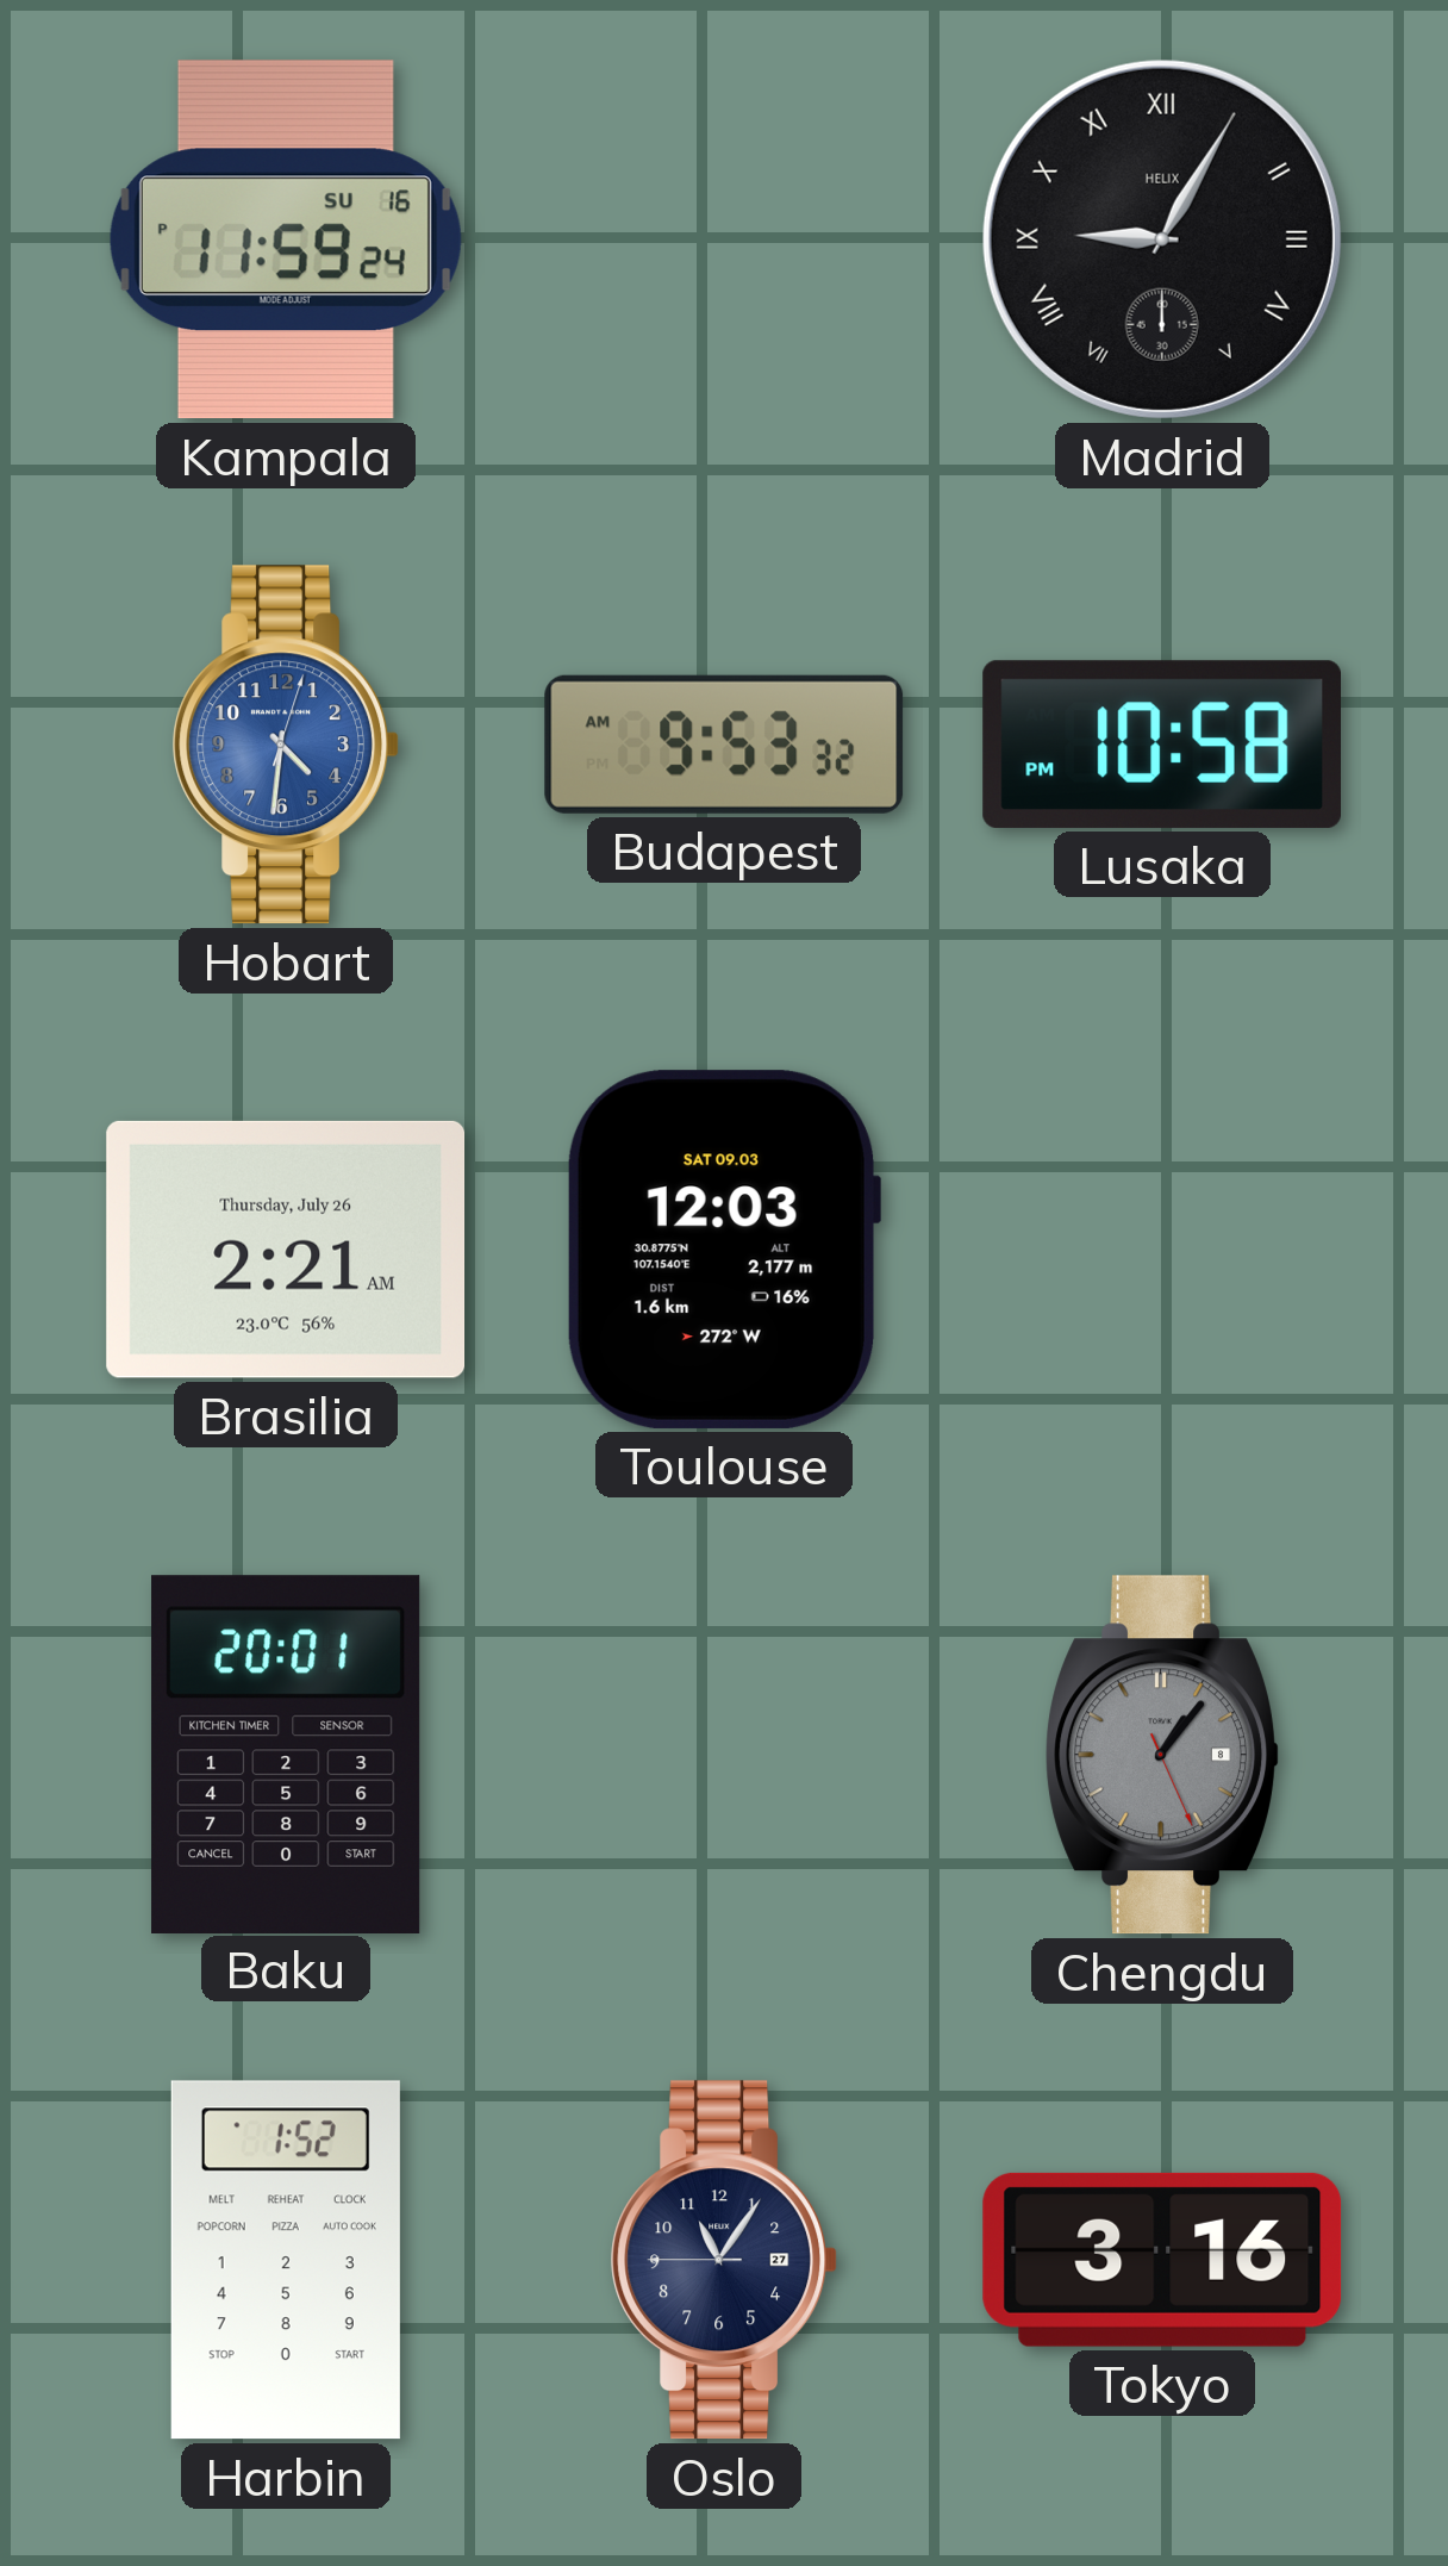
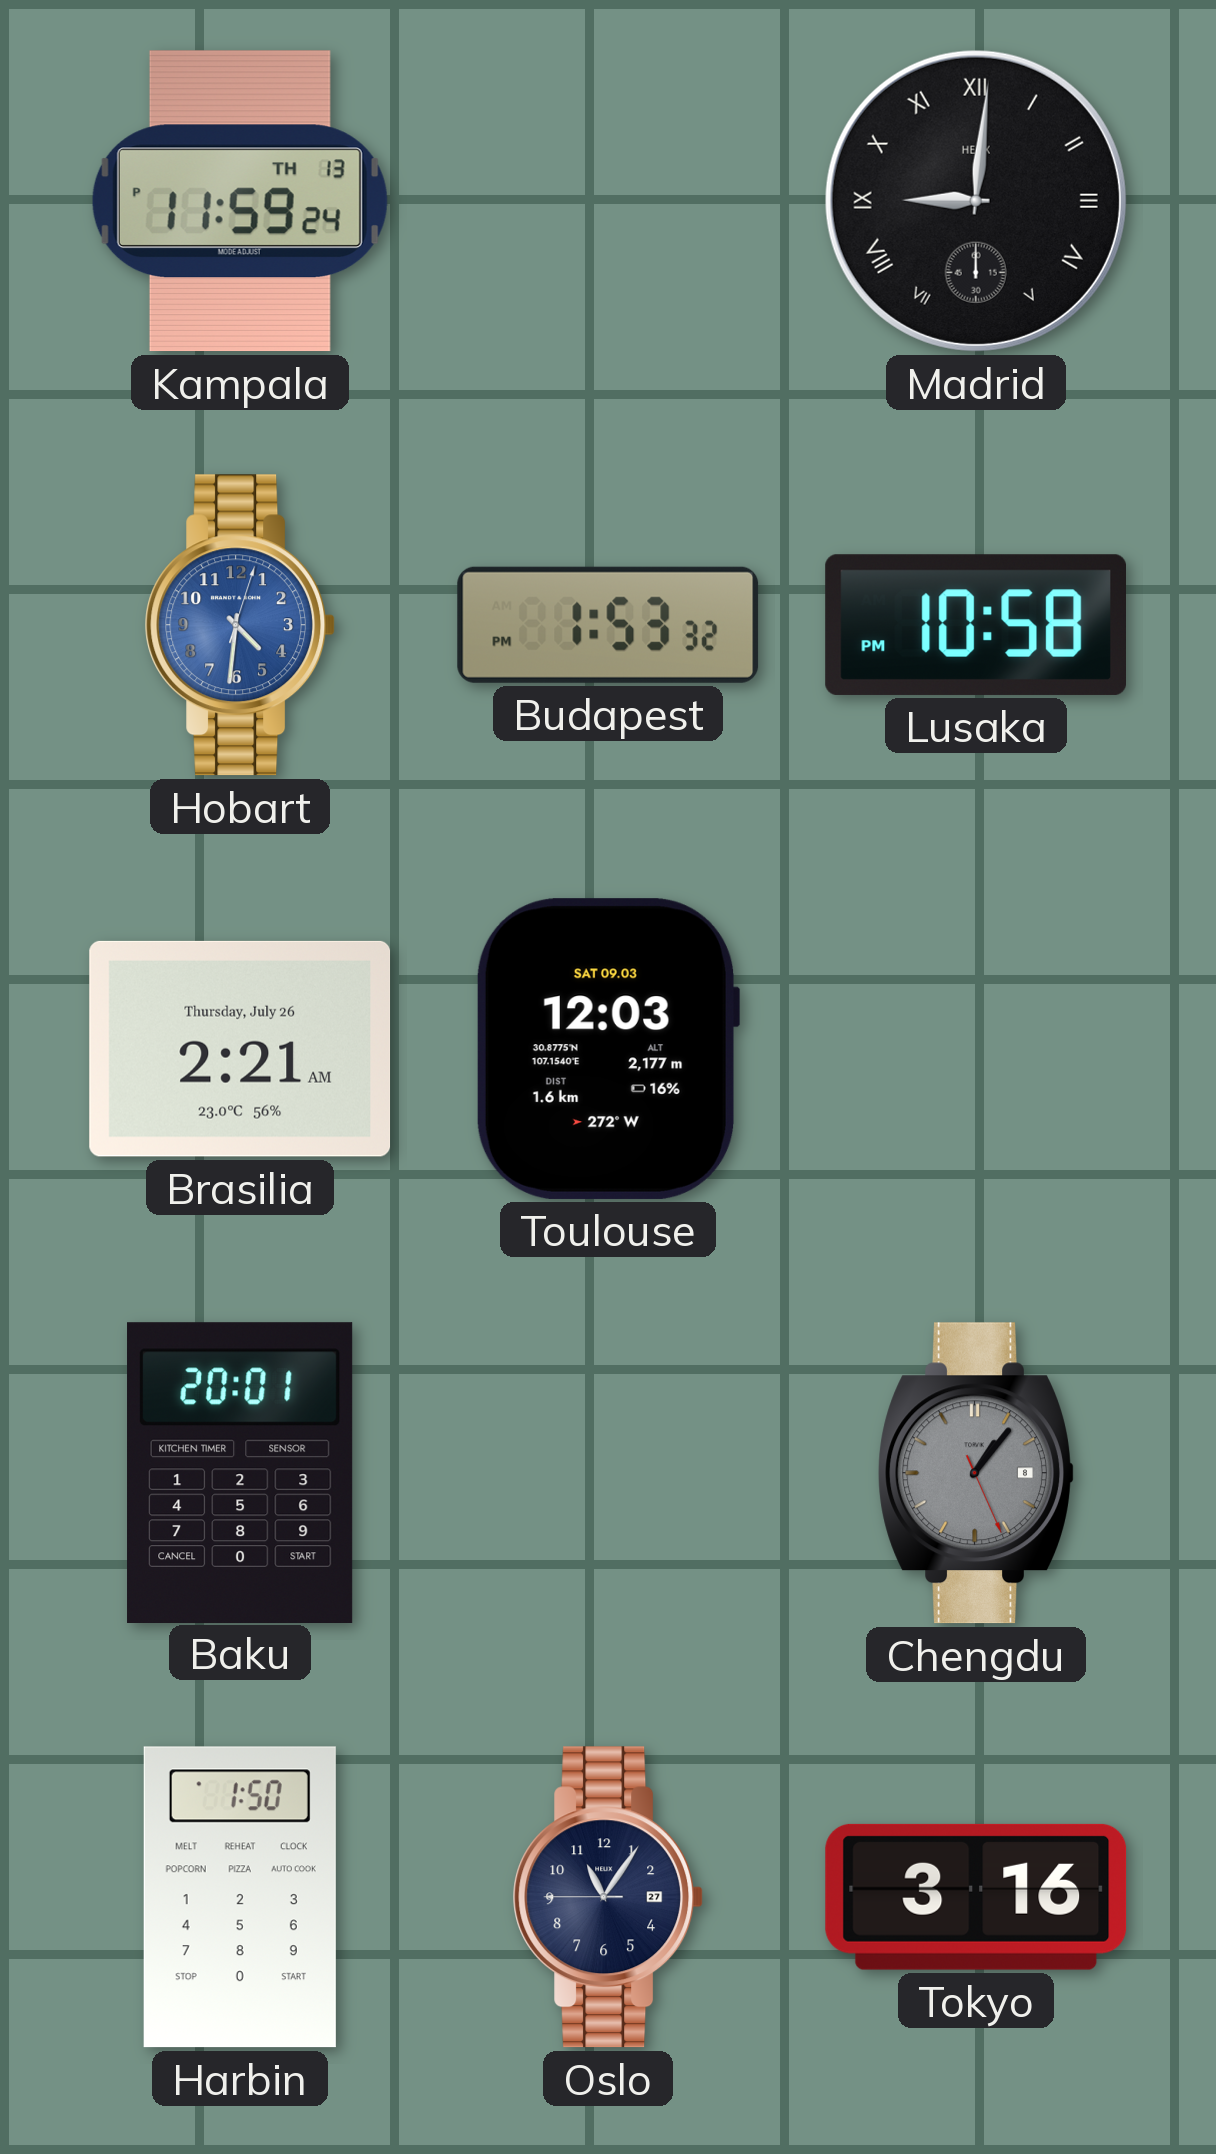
Kampala date: SU 16 -> TH 13 (240, 201)
Madrid: 9:05 -> 9:01 (976, 201)
Budapest: 9:53 -> 1:53 (608, 625)
Harbin: 1:52 -> 1:50 (240, 1897)
